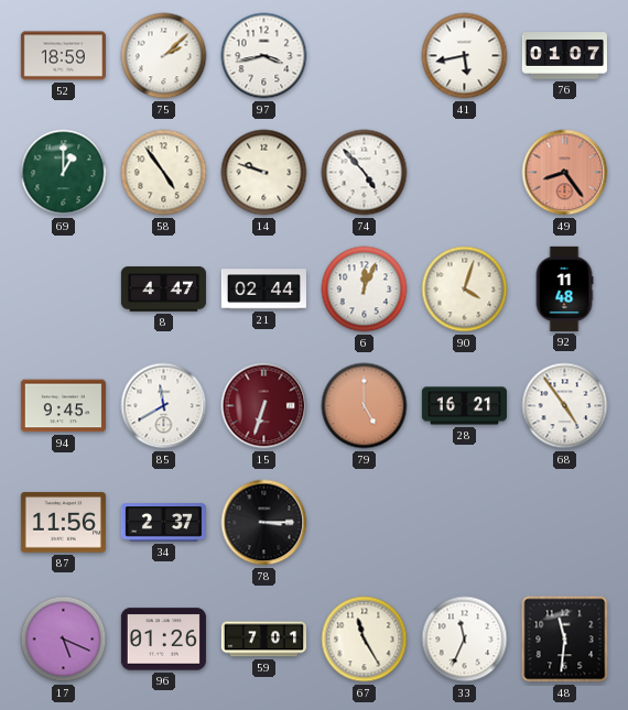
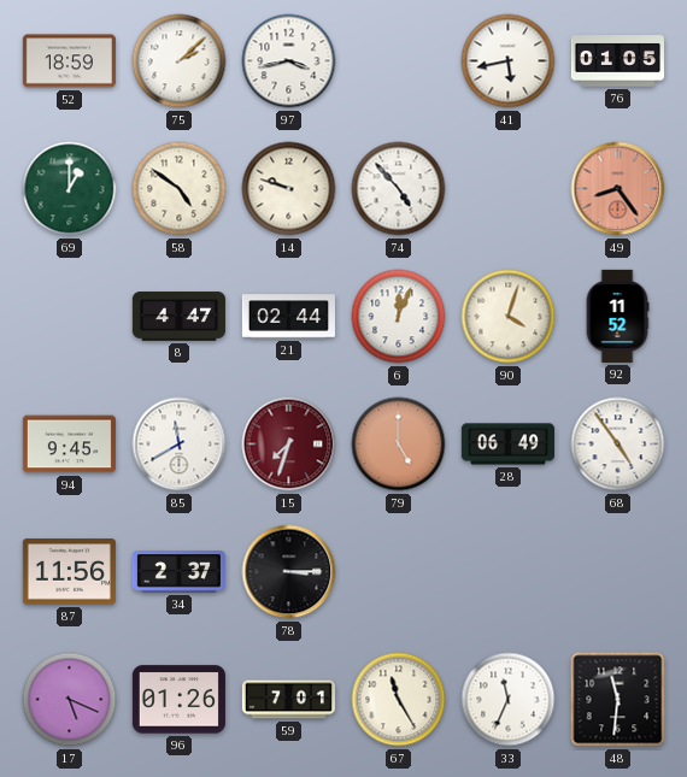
76: 01:07 -> 01:05 (617, 61)
58: 4:54 -> 4:51 (180, 189)
92: 11:48 -> 11:52 (617, 316)
15: 6:33 -> 7:33 (289, 445)
28: 16:21 -> 06:49 (507, 445)
